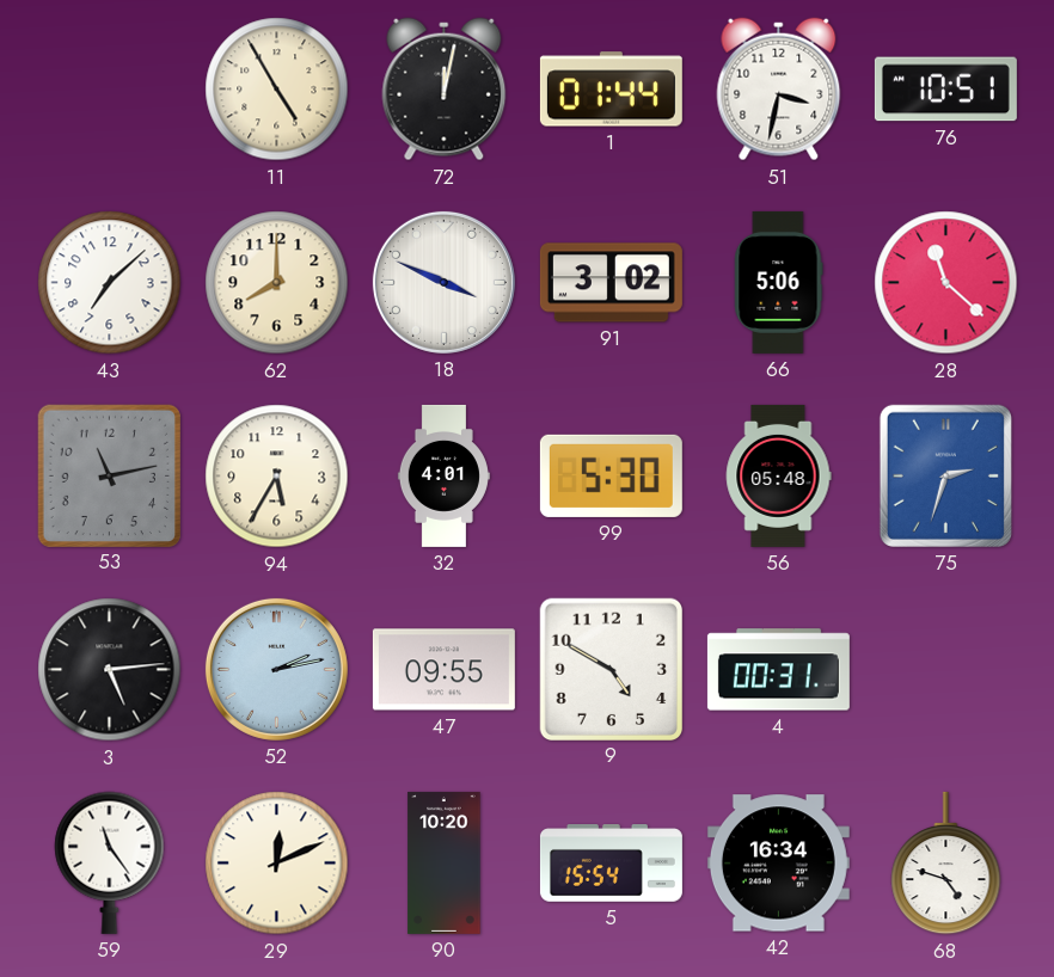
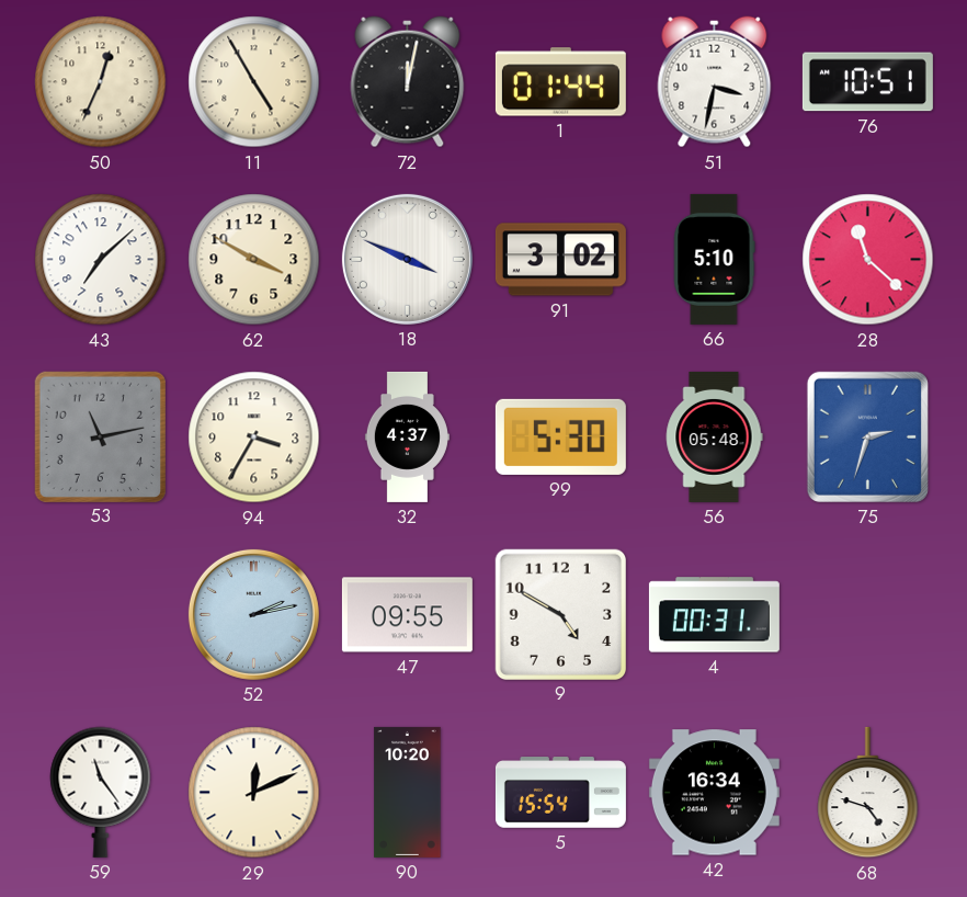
50: none -> 12:34 (101, 82)
62: 8:00 -> 3:50 (254, 260)
66: 5:06 -> 5:10 (715, 259)
94: 5:35 -> 3:35 (254, 438)
32: 4:01 -> 4:37 (407, 436)
3: 5:14 -> none (110, 670)
